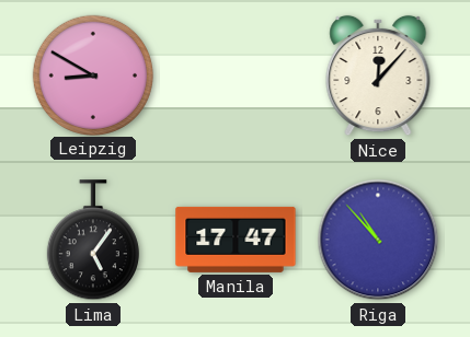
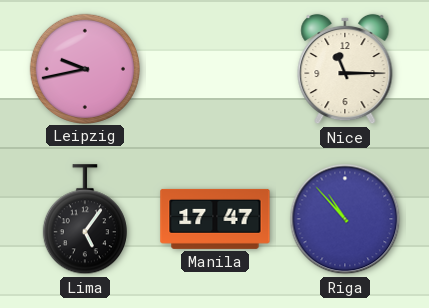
Leipzig: 8:50 -> 9:43 (84, 68)
Nice: 12:07 -> 11:15 (345, 69)
